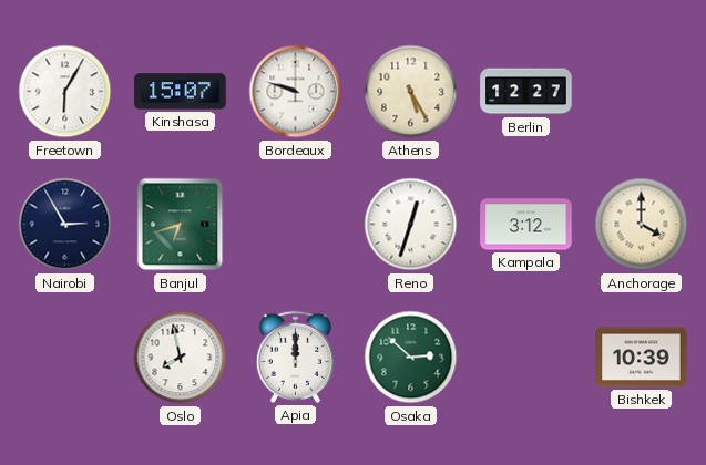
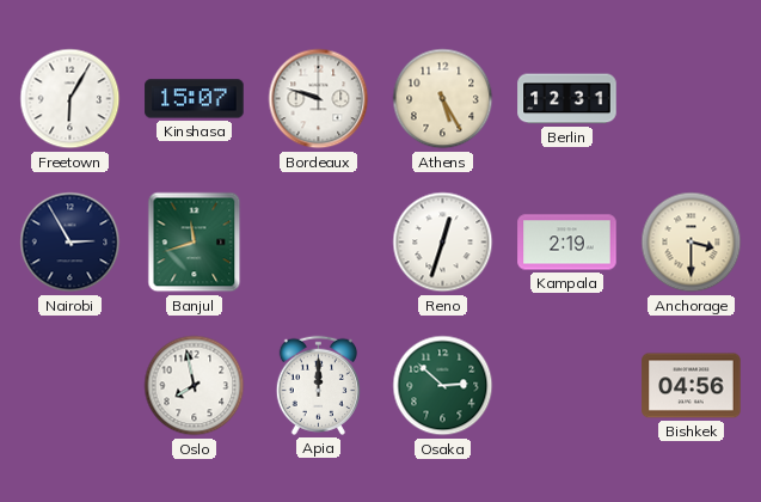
Berlin: 12:27 -> 12:31 (567, 99)
Banjul: 6:42 -> 11:42 (195, 243)
Kampala: 3:12 -> 2:19 (567, 243)
Anchorage: 4:00 -> 3:30 (692, 243)
Bishkek: 10:39 -> 04:56 (692, 386)
